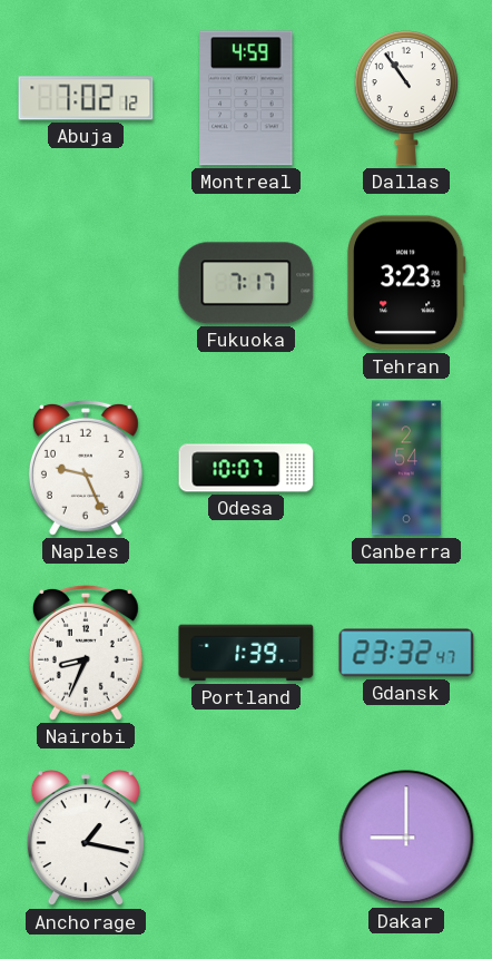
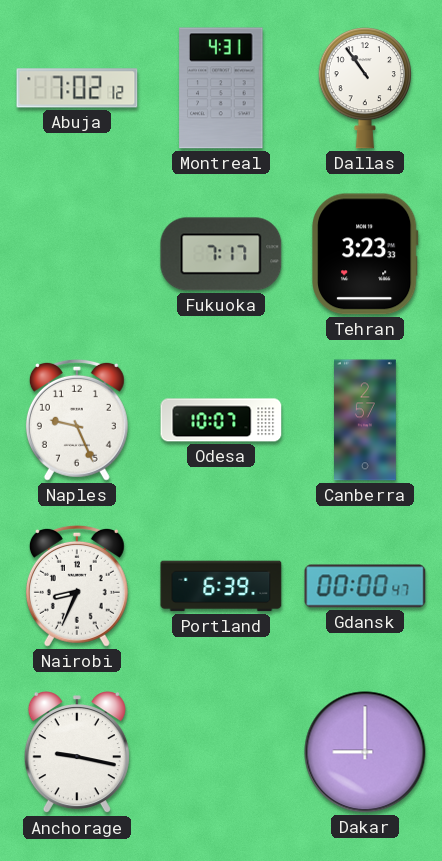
Montreal: 4:59 -> 4:31 (221, 88)
Canberra: 2:54 -> 2:57 (366, 420)
Portland: 1:39 -> 6:39 (221, 586)
Gdansk: 23:32 -> 00:00 (365, 586)
Anchorage: 1:17 -> 9:17 (77, 753)
